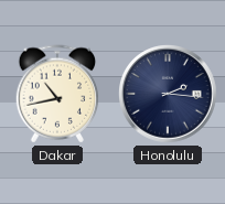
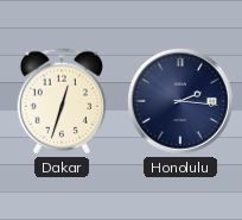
Dakar: 10:43 -> 12:33 (62, 101)
